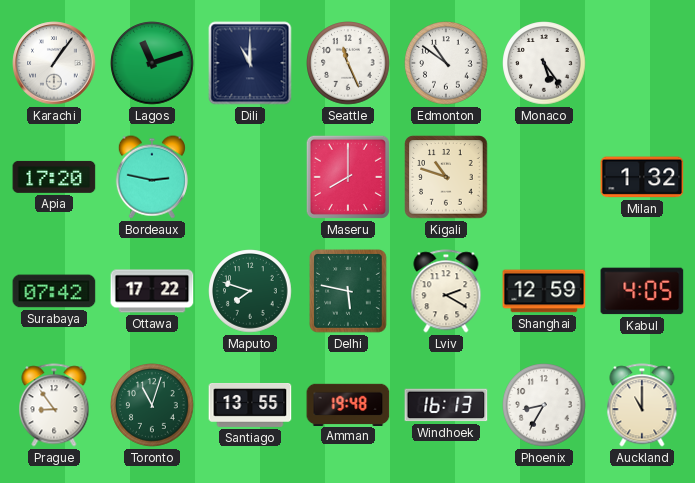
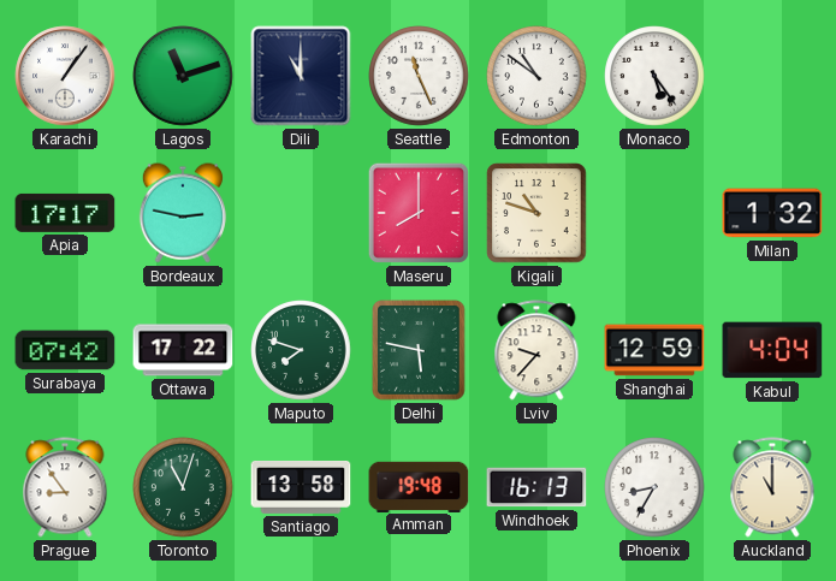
Apia: 17:20 -> 17:17 (65, 213)
Lviv: 2:20 -> 9:37 (536, 350)
Kabul: 4:05 -> 4:04 (772, 350)
Santiago: 13:55 -> 13:58 (301, 488)
